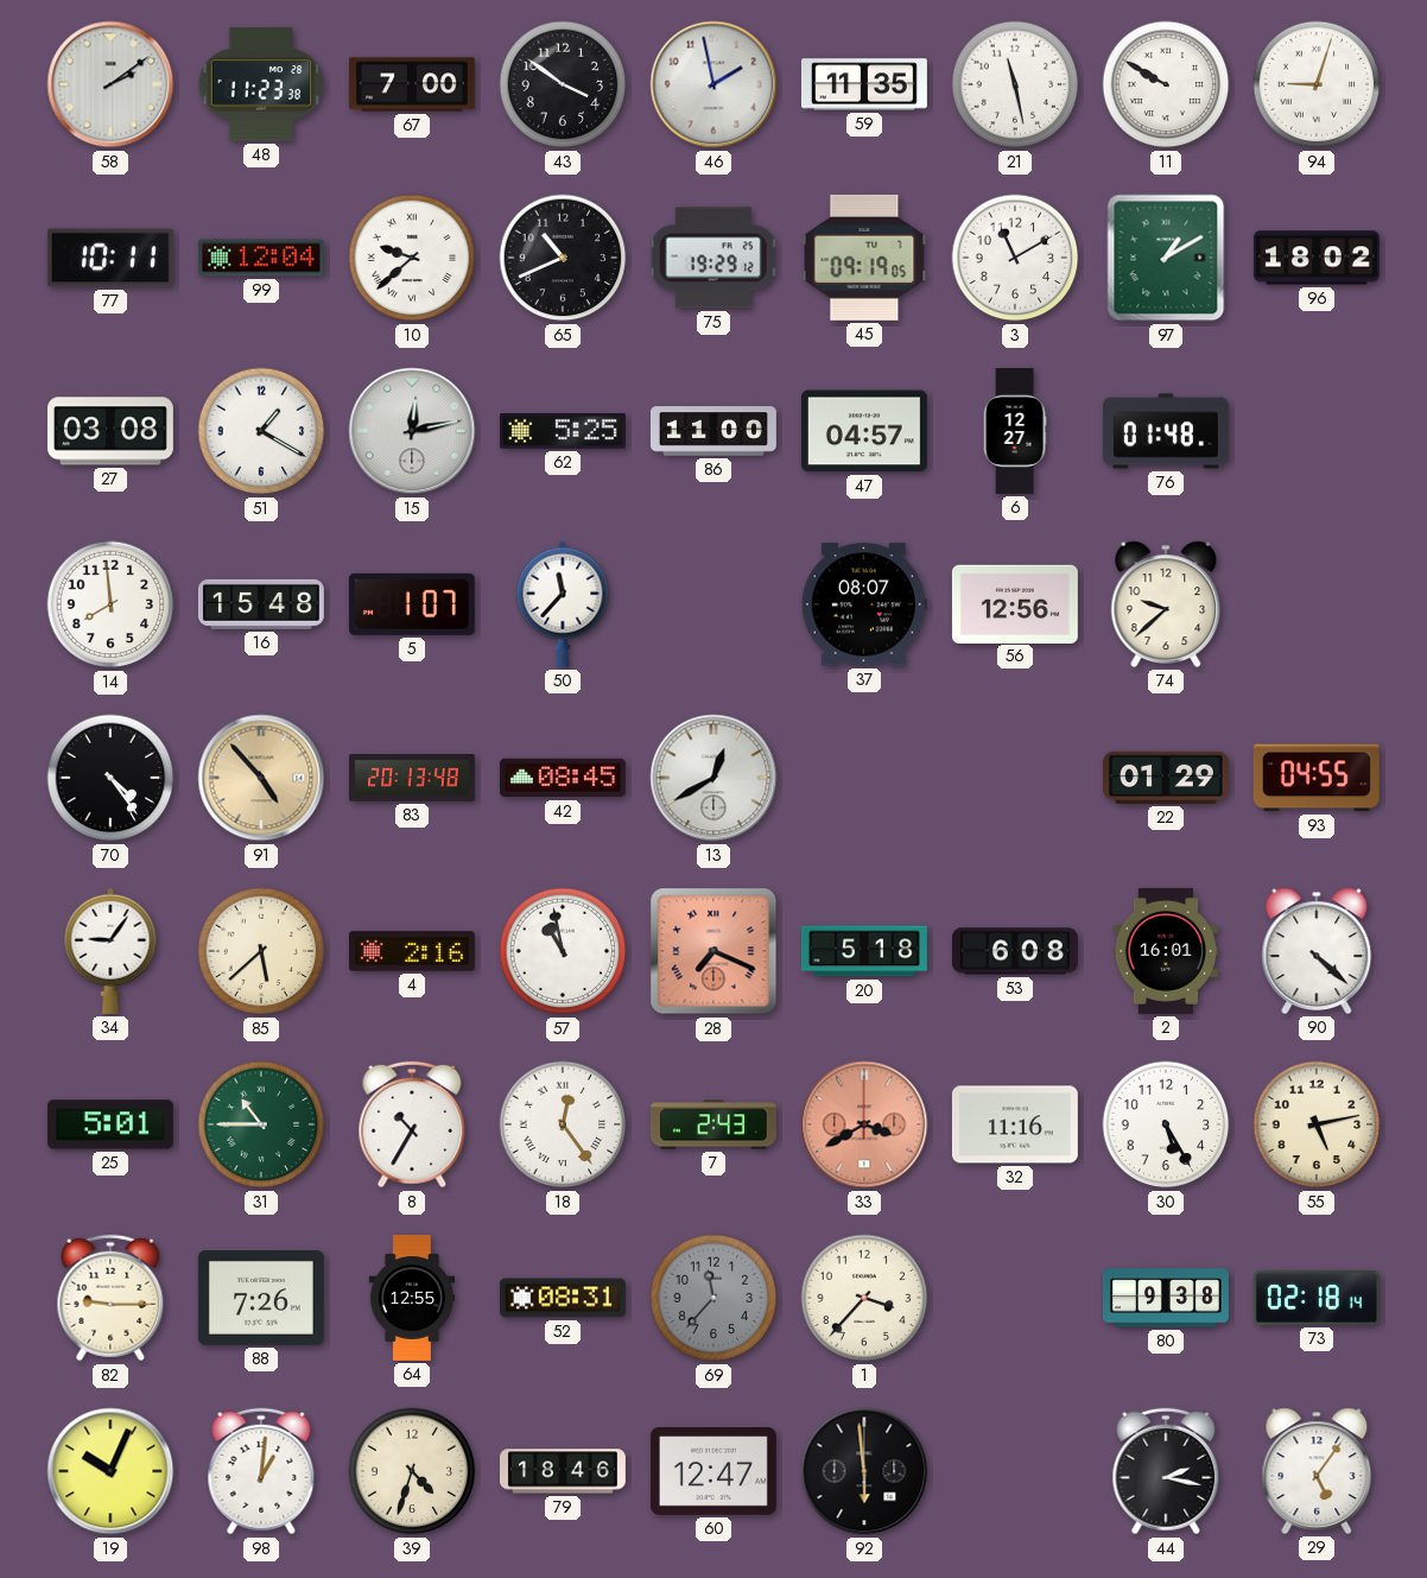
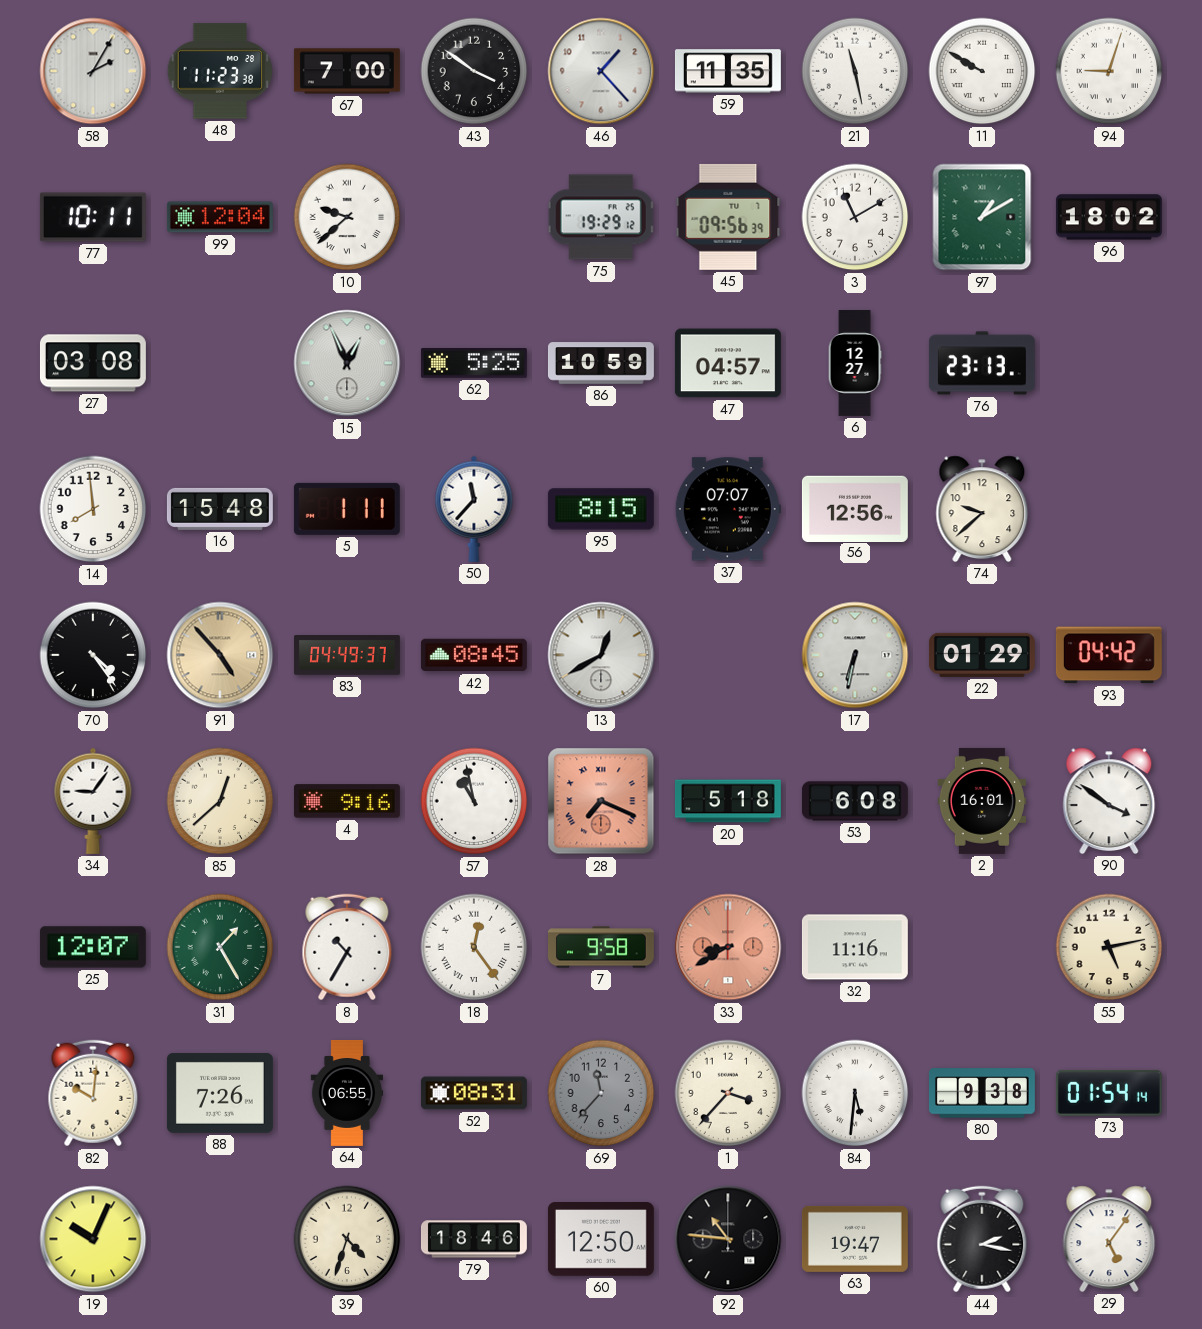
58: 2:09 -> 2:05 (93, 71)
46: 1:58 -> 1:23 (601, 71)
65: 10:41 -> none (563, 258)
45: 09:19 -> 09:56 (728, 217)
51: 1:20 -> none (261, 431)
15: 12:13 -> 12:56 (347, 363)
86: 11:00 -> 10:59 (601, 363)
76: 01:48 -> 23:13 (982, 363)
5: 1:07 -> 1:11 (347, 509)
95: none -> 8:15 (601, 509)
37: 08:07 -> 07:07 (728, 509)
83: 20:13 -> 04:49 (348, 655)
17: none -> 6:32 (855, 655)
93: 04:55 -> 04:42 (1109, 655)
85: 5:38 -> 12:38 (220, 801)
4: 2:16 -> 9:16 (347, 801)
90: 4:22 -> 3:51 (1109, 801)
25: 5:01 -> 12:07 (93, 947)
31: 10:45 -> 1:25 (220, 947)
7: 2:43 -> 9:58 (601, 947)
33: 3:40 -> 8:40 (728, 947)
30: 5:25 -> none (1166, 1124)
82: 9:15 -> 10:01 (93, 1093)
64: 12:55 -> 06:55 (347, 1094)
84: none -> 5:31 (855, 1093)
73: 02:18 -> 01:54 (1109, 1093)
98: 1:01 -> none (261, 1471)
60: 12:47 -> 12:50 (601, 1239)
92: 5:59 -> 10:46 (728, 1239)
63: none -> 19:47 (855, 1239)
